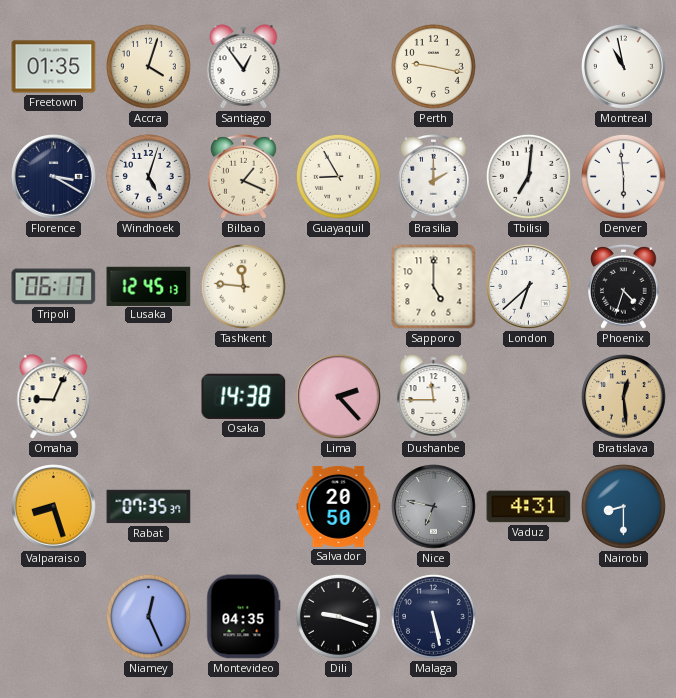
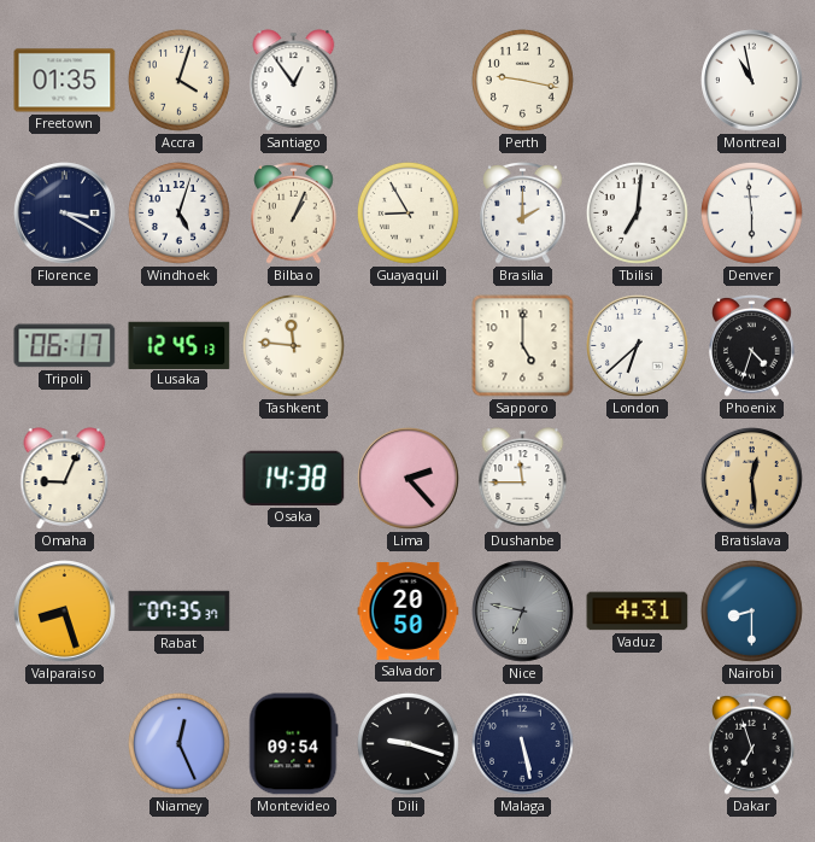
Bilbao: 1:19 -> 1:04 (294, 212)
Montevideo: 04:35 -> 09:54 (294, 744)
Dakar: none -> 6:57 (752, 743)
